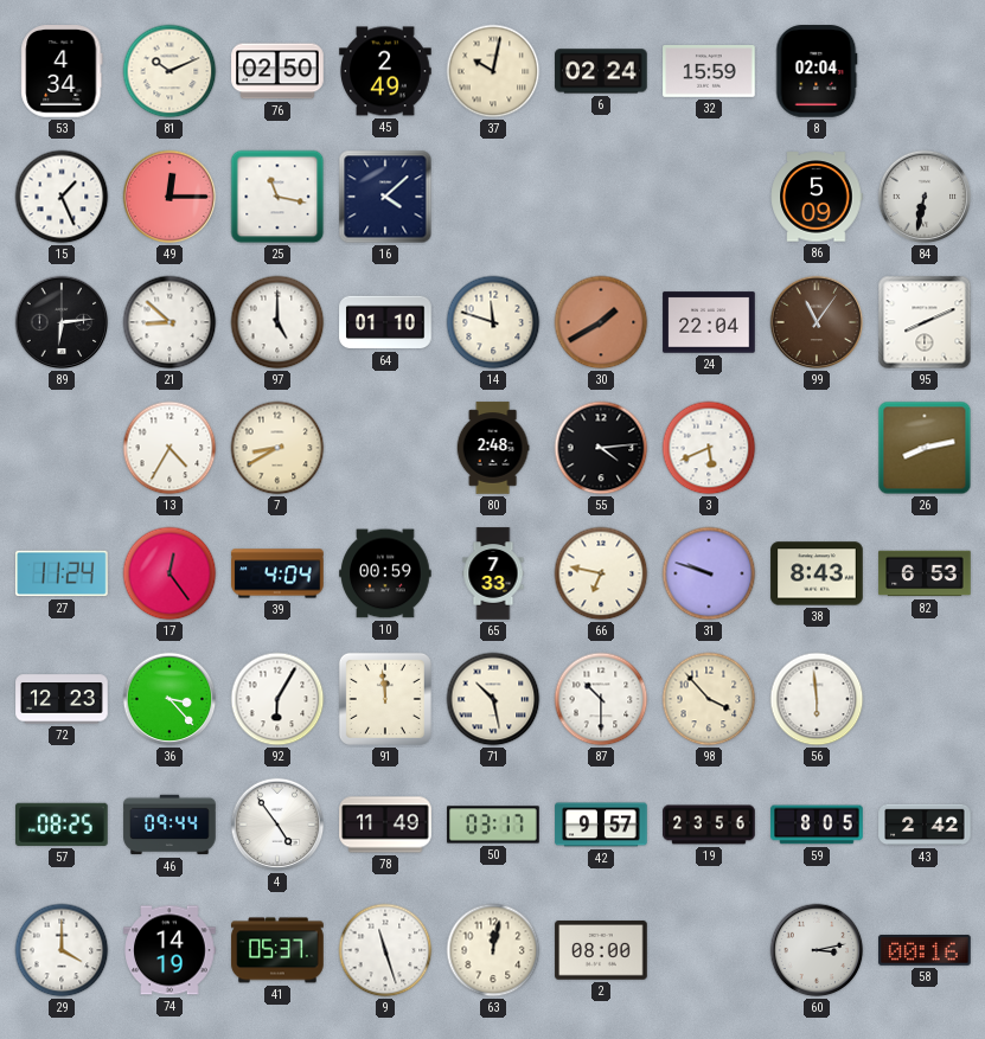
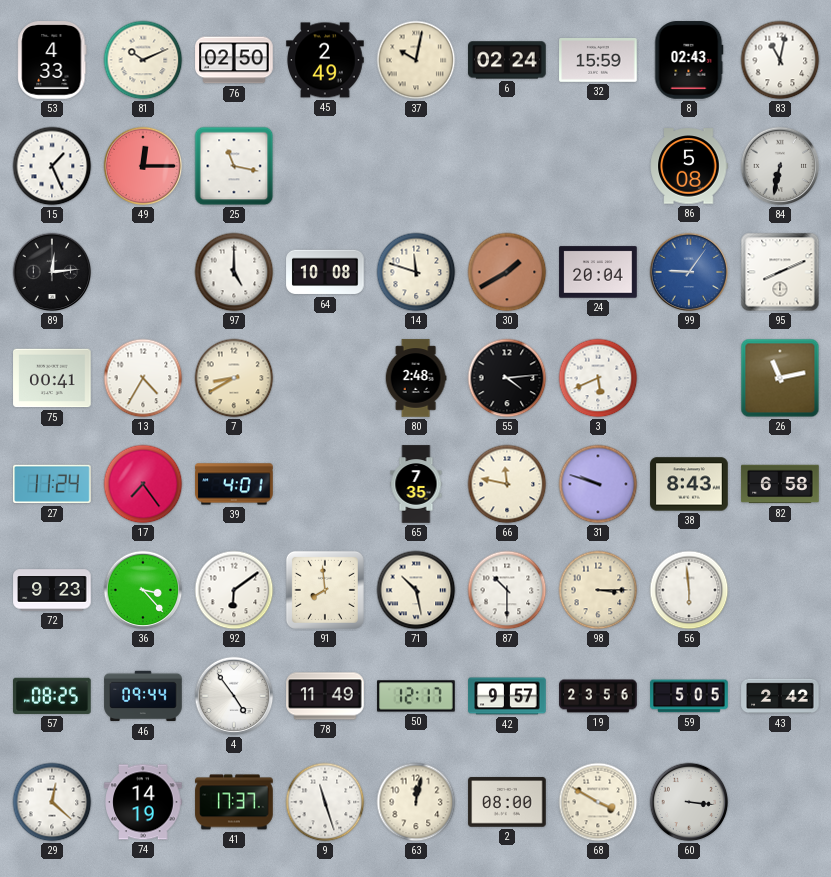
53: 4:34 -> 4:33 (52, 60)
8: 02:04 -> 02:43 (689, 60)
83: none -> 11:02 (780, 60)
16: 4:08 -> none (385, 197)
86: 5:09 -> 5:08 (689, 166)
89: 6:14 -> 12:14 (52, 272)
21: 8:52 -> none (170, 322)
64: 01:10 -> 10:08 (325, 272)
24: 22:04 -> 20:04 (598, 272)
99: 11:06 -> 9:06 (689, 272)
99 dial: brown -> blue (689, 272)
75: none -> 00:41 (52, 378)
26: 8:13 -> 11:13 (780, 378)
17: 12:24 -> 7:24 (143, 484)
39: 4:04 -> 4:01 (234, 484)
10: 00:59 -> none (385, 573)
65: 7:33 -> 7:35 (416, 484)
66: 6:47 -> 11:47 (507, 484)
82: 6:53 -> 6:58 (780, 484)
72: 12:23 -> 9:23 (52, 590)
92: 6:05 -> 6:09 (234, 590)
91: 11:59 -> 7:59 (325, 590)
98: 3:53 -> 3:15 (598, 590)
50: 03:17 -> 12:17 (416, 696)
59: 8:05 -> 5:05 (689, 696)
29: 4:00 -> 12:22 (52, 802)
41: 05:37 -> 17:37 (234, 802)
68: none -> 3:50 (598, 802)
60: 3:13 -> 3:16 (689, 802)
58: 00:16 -> none (925, 951)
